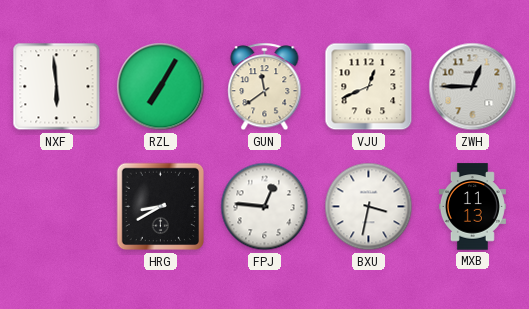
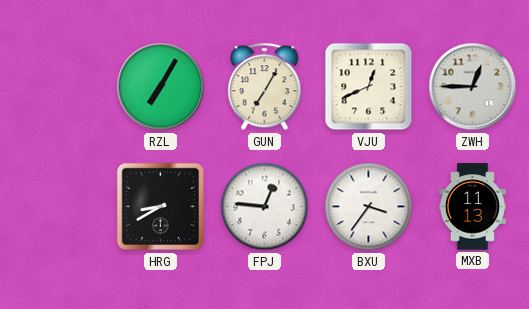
NXF: 5:59 -> none (57, 87)
GUN: 11:39 -> 7:05 (265, 87)
BXU: 3:32 -> 3:36 (369, 207)
